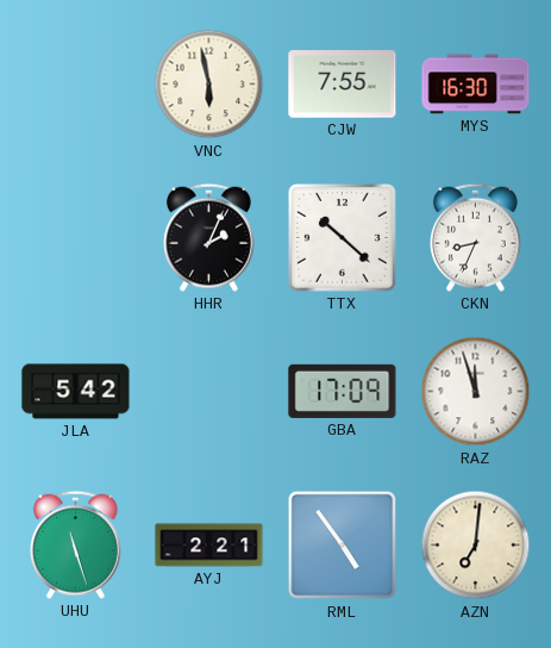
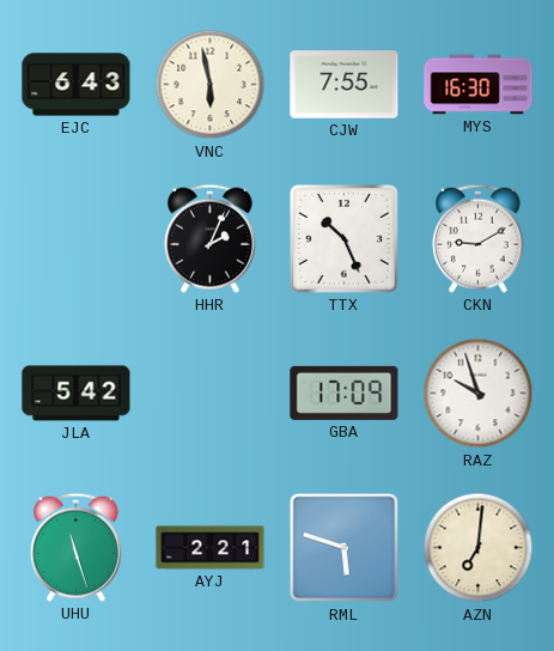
EJC: none -> 6:43 (77, 85)
TTX: 10:22 -> 10:26 (343, 238)
CKN: 8:34 -> 9:10 (477, 238)
RAZ: 11:57 -> 9:57 (479, 394)
RML: 4:54 -> 5:48 (345, 548)
